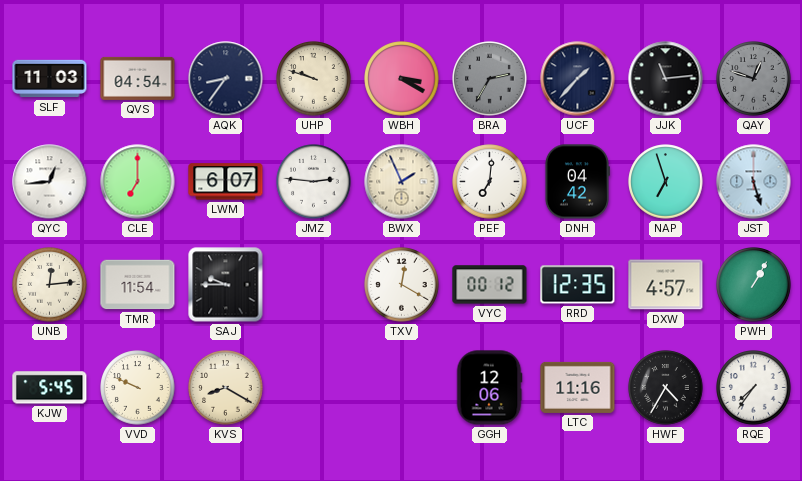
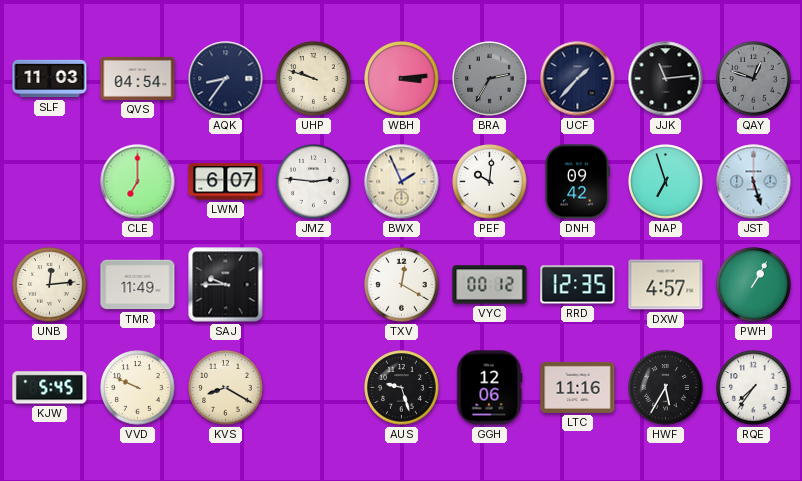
WBH: 3:20 -> 3:14 (402, 79)
QYC: 12:44 -> none (50, 182)
PEF: 7:01 -> 10:01 (490, 182)
DNH: 04:42 -> 09:42 (577, 182)
TMR: 11:54 -> 11:49 (138, 285)
AUS: none -> 9:27 (402, 388)
HWF: 4:35 -> 5:35 (666, 388)
